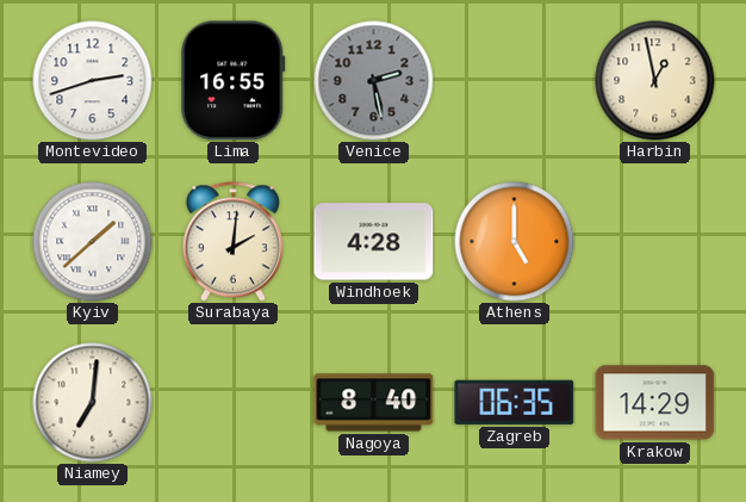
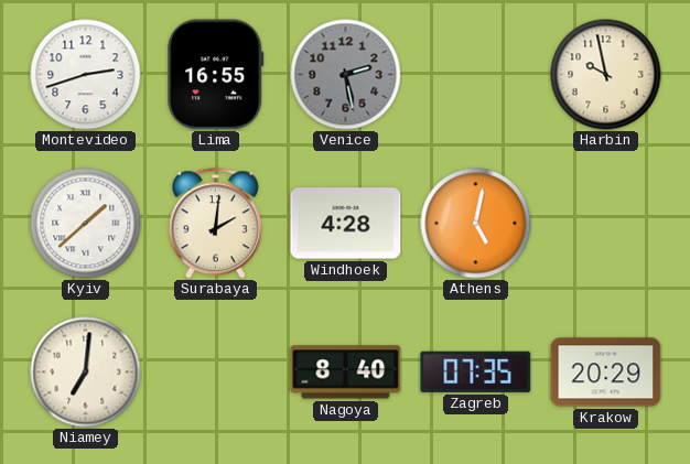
Harbin: 12:58 -> 9:58 (606, 75)
Athens: 5:00 -> 5:02 (476, 224)
Zagreb: 06:35 -> 07:35 (476, 371)
Krakow: 14:29 -> 20:29 (606, 373)
